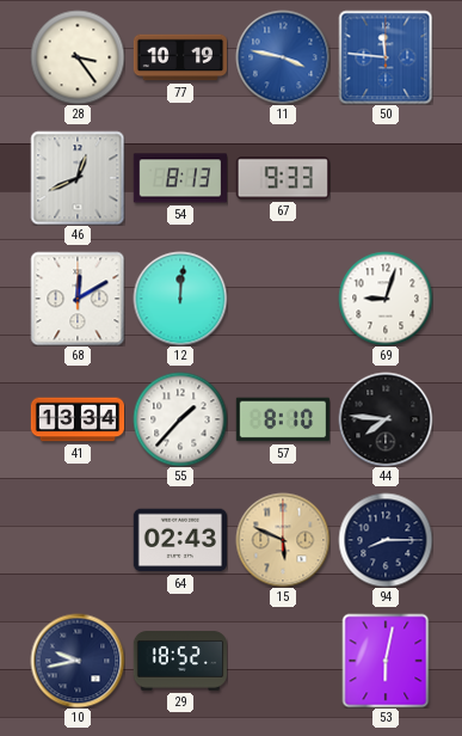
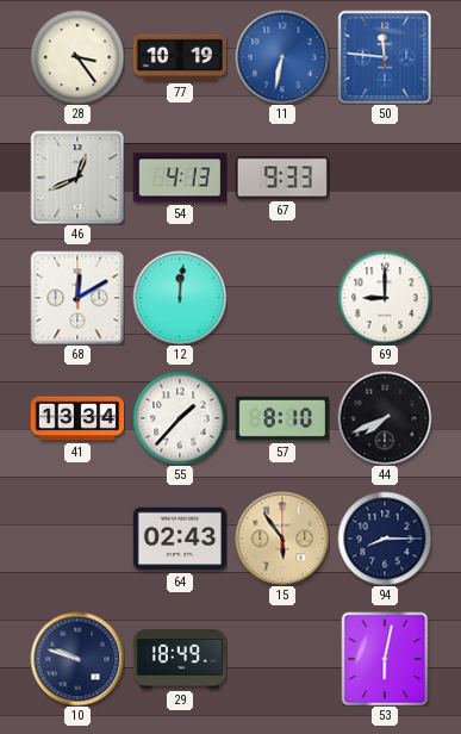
11: 3:47 -> 6:32 (282, 57)
54: 8:13 -> 4:13 (179, 178)
69: 9:03 -> 9:00 (385, 298)
44: 7:46 -> 7:41 (385, 418)
15: 5:49 -> 5:54 (282, 539)
10: 9:43 -> 9:48 (77, 659)
29: 18:52 -> 18:49 (180, 659)
